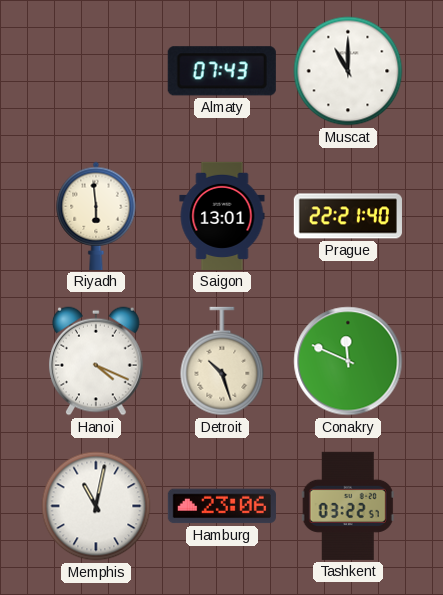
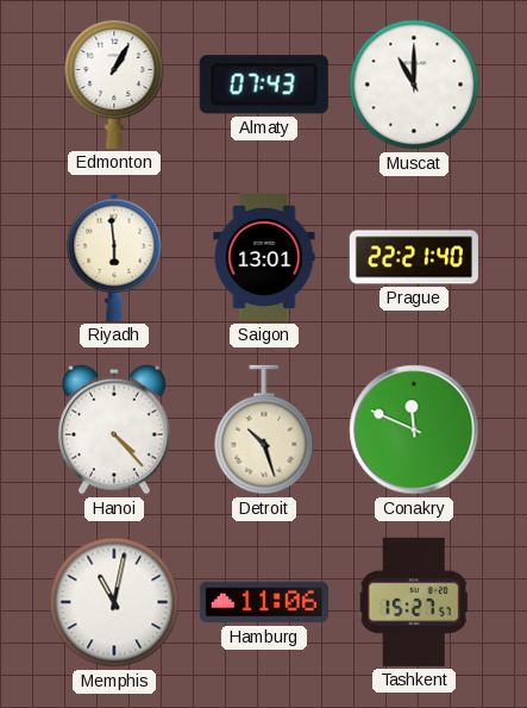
Edmonton: none -> 1:05 (114, 84)
Hanoi: 4:19 -> 4:23 (115, 430)
Hamburg: 23:06 -> 11:06 (264, 602)
Tashkent: 03:22 -> 15:27 (414, 602)
